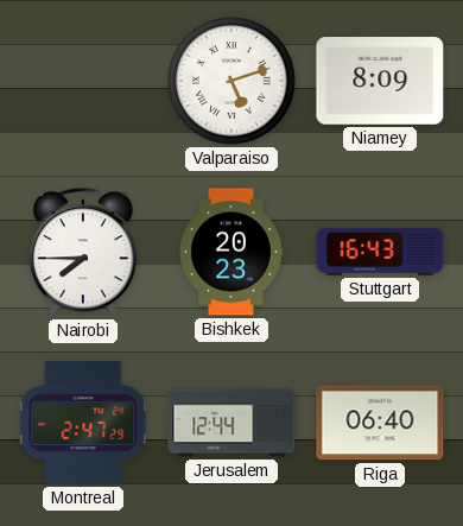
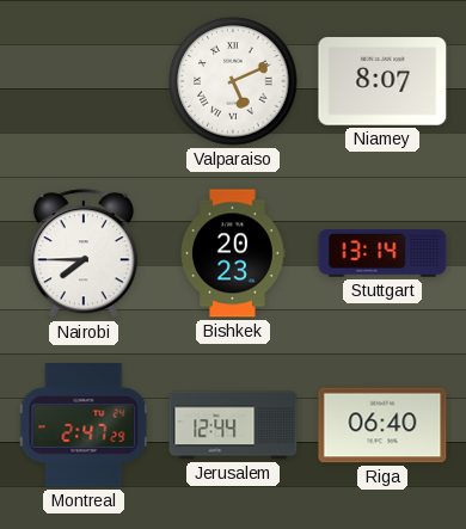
Valparaiso: 5:12 -> 5:11 (233, 81)
Niamey: 8:09 -> 8:07 (382, 81)
Stuttgart: 16:43 -> 13:14 (382, 253)
